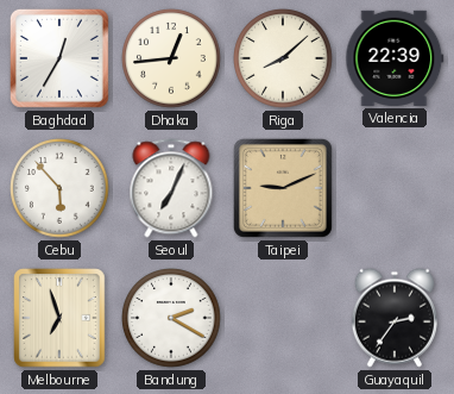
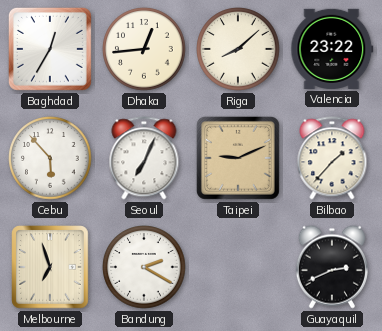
Valencia: 22:39 -> 23:22 (332, 49)
Bilbao: none -> 1:37 (332, 158)
Guayaquil: 2:36 -> 2:41 (332, 267)
